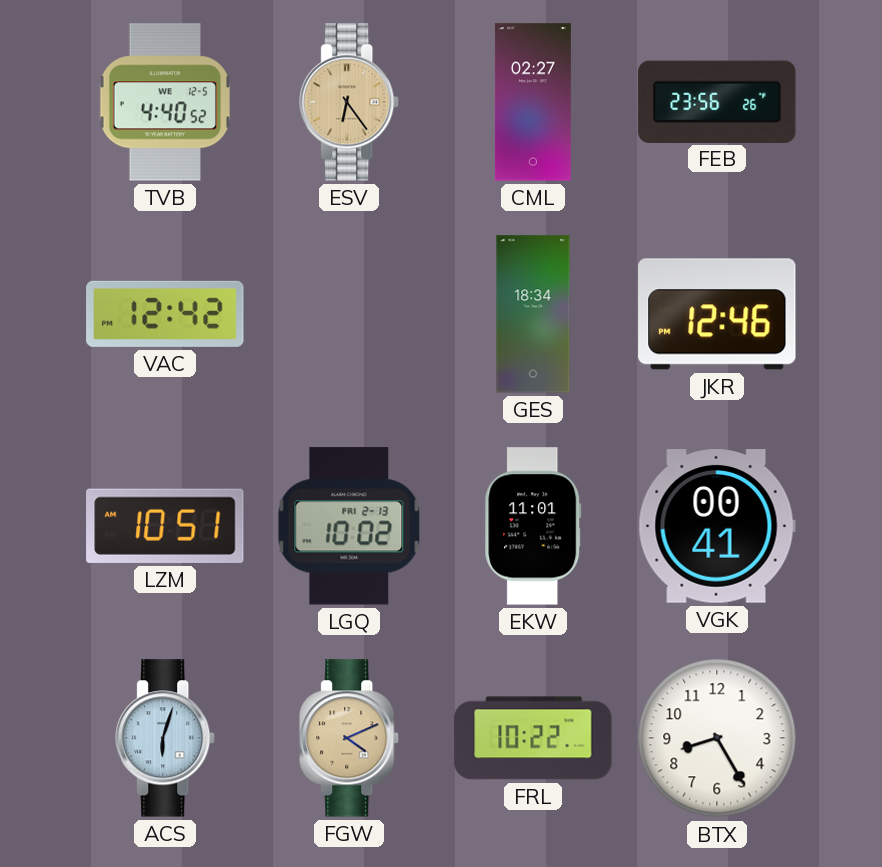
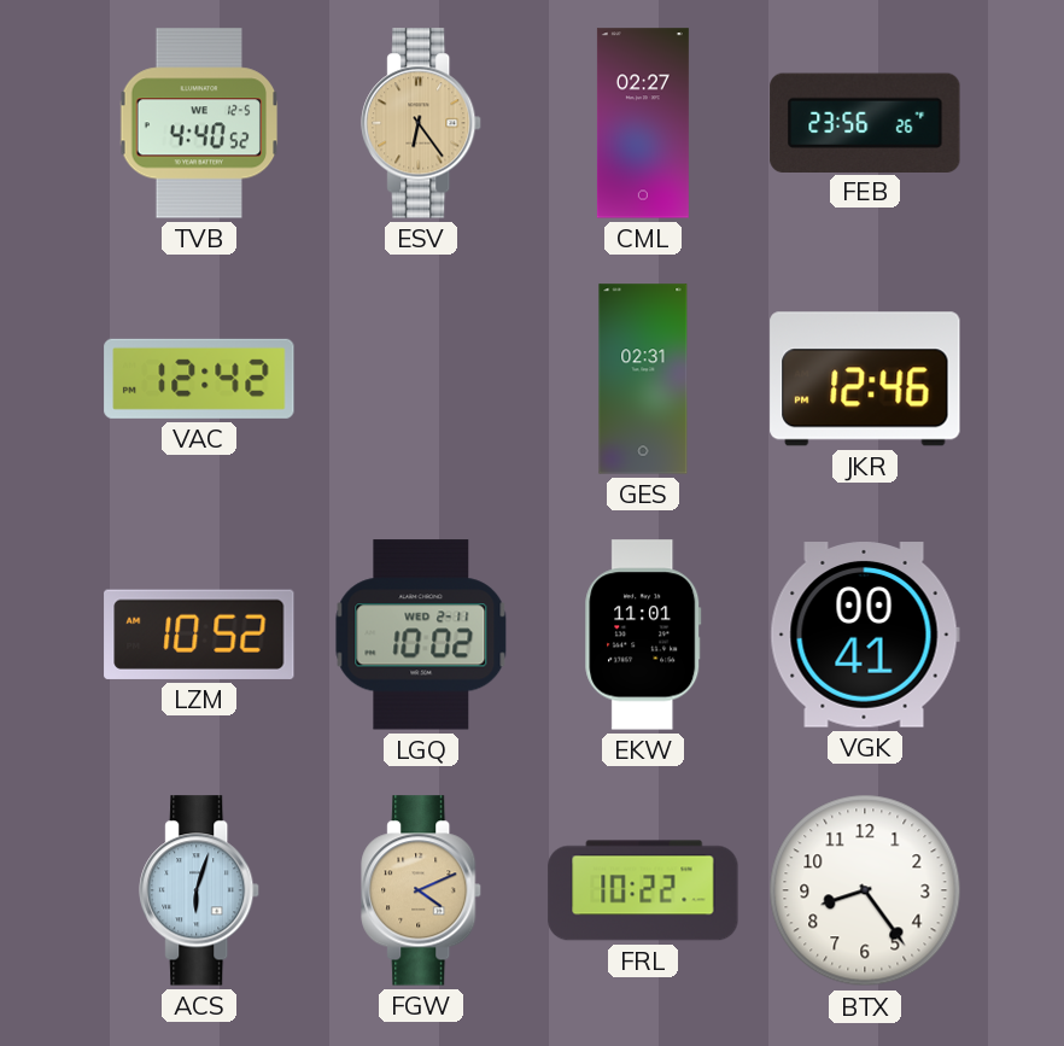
GES: 18:34 -> 02:31 (643, 379)
LZM: 10:51 -> 10:52 (199, 635)
LGQ date: FRI 2-13 -> WED 2-11 (421, 635)
BTX: 8:25 -> 8:24 (865, 890)
